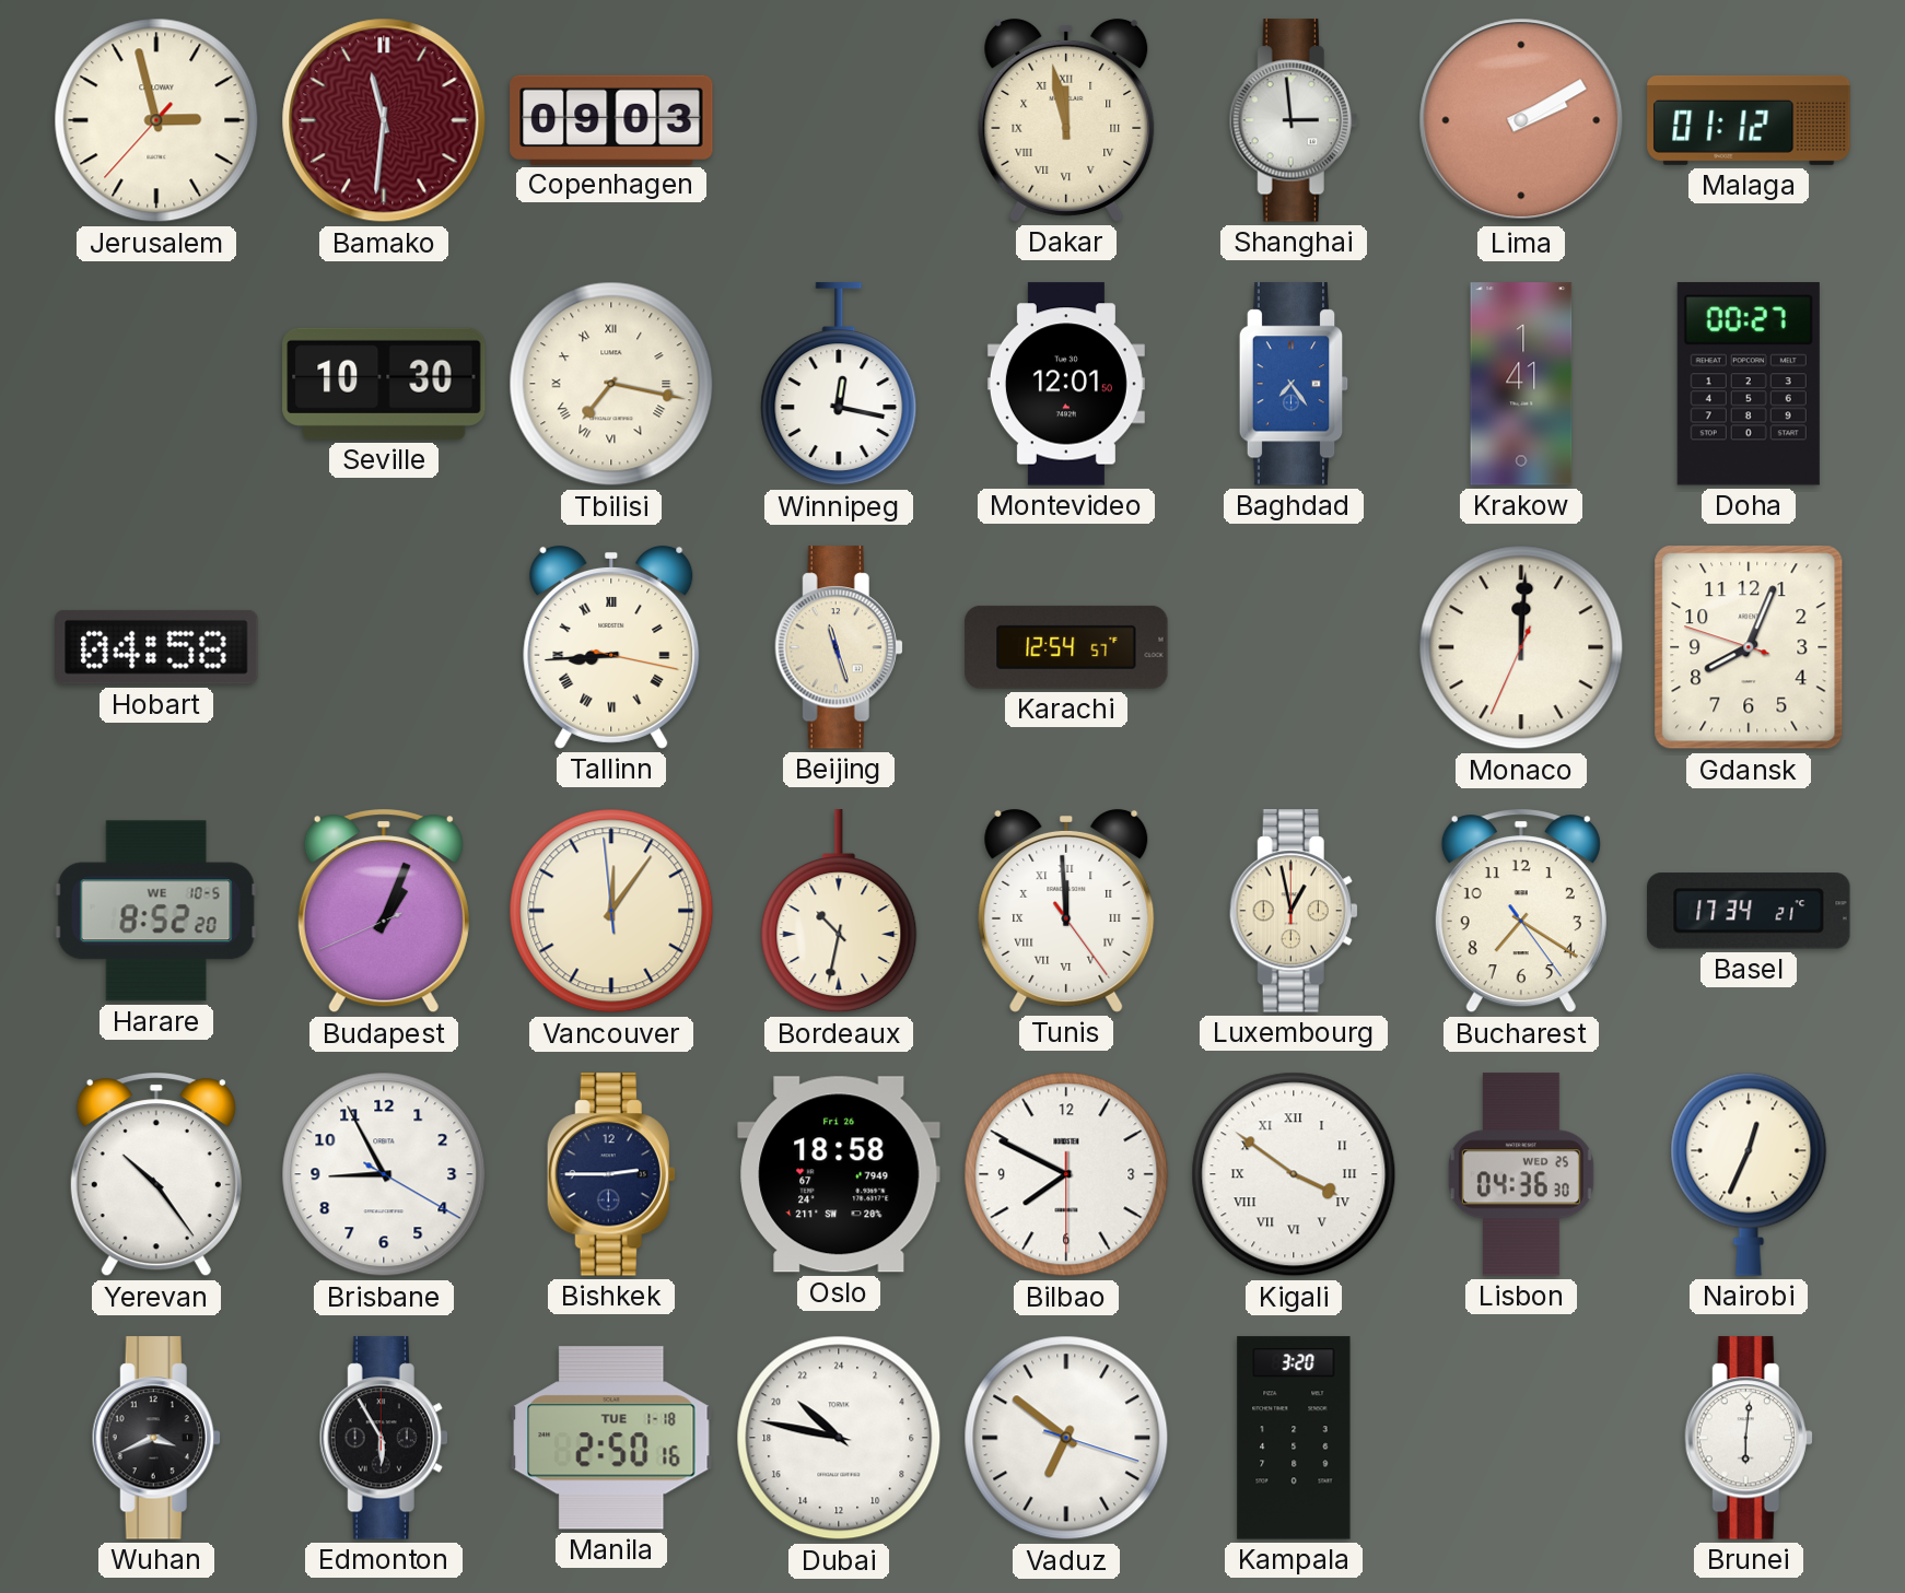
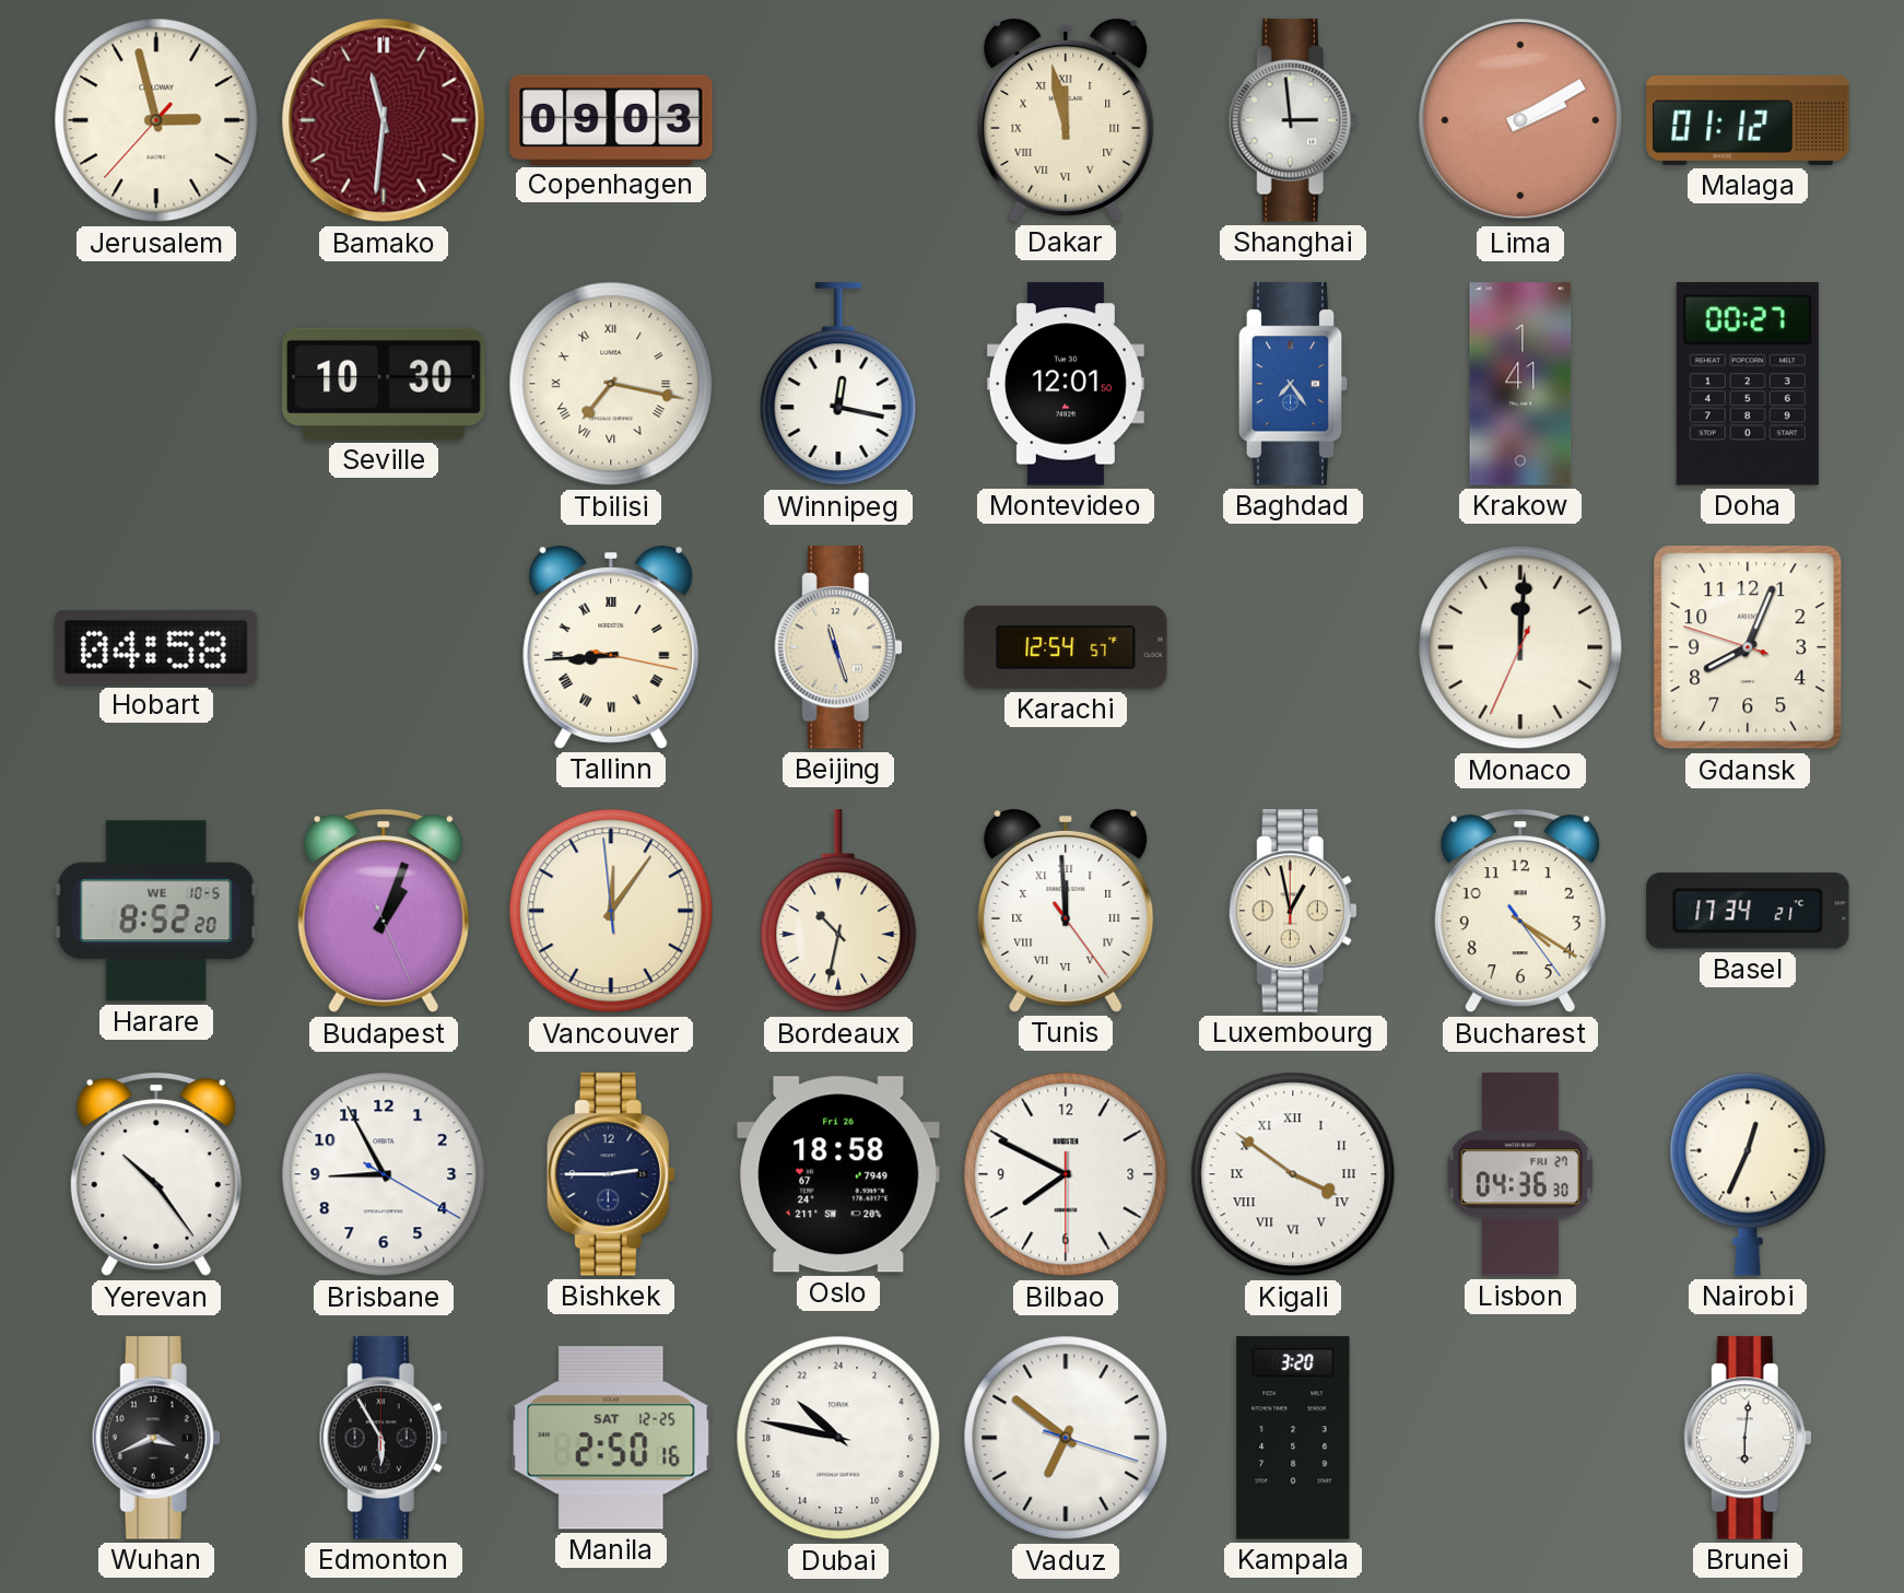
Budapest: 1:03:41 -> 1:03:26 (384, 911)
Bucharest: 7:20 -> 4:20 (1520, 911)
Lisbon date: WED 25 -> FRI 27 (1520, 1174)
Manila date: TUE 1-18 -> SAT 12-25 (611, 1438)
